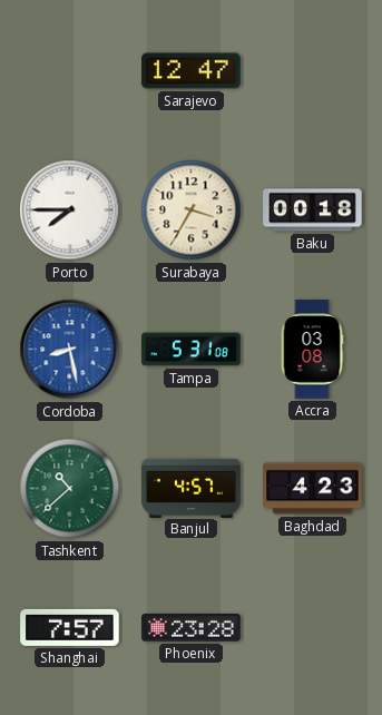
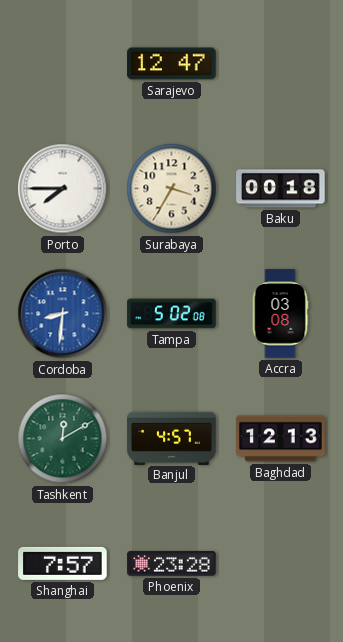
Cordoba: 8:28 -> 8:31 (63, 314)
Tampa: 5:31 -> 5:02 (172, 314)
Tashkent: 10:38 -> 12:10 (63, 439)
Baghdad: 4:23 -> 12:13 (281, 439)
